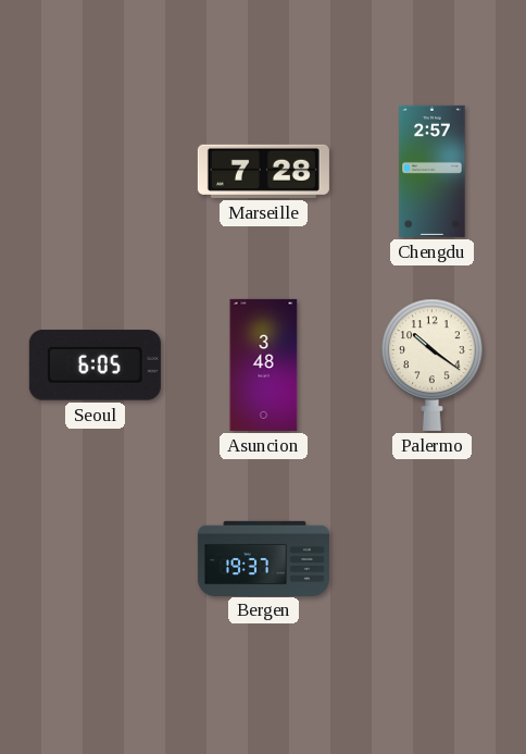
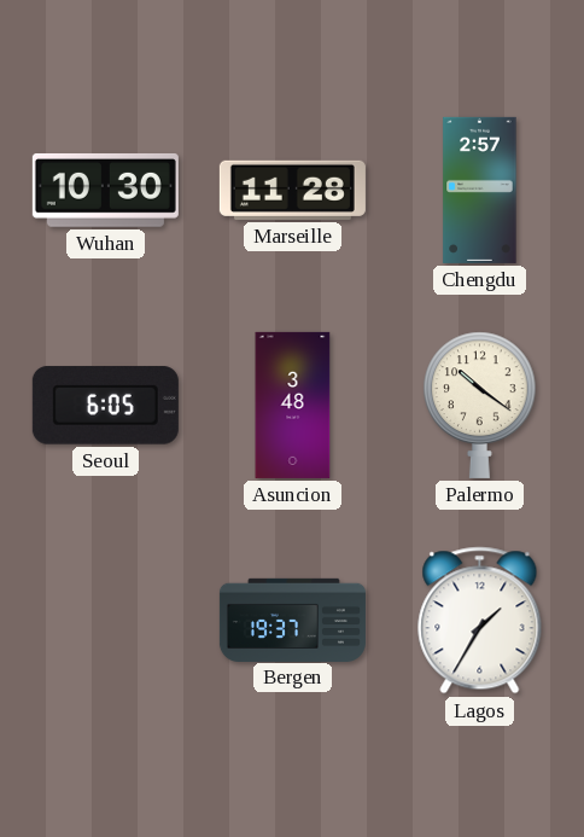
Wuhan: none -> 10:30 (105, 190)
Marseille: 7:28 -> 11:28 (292, 190)
Lagos: none -> 1:35 (480, 621)
